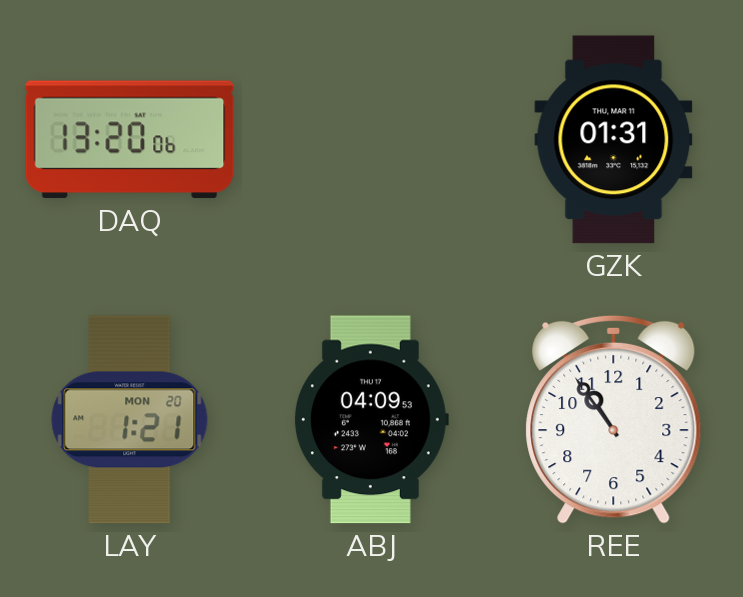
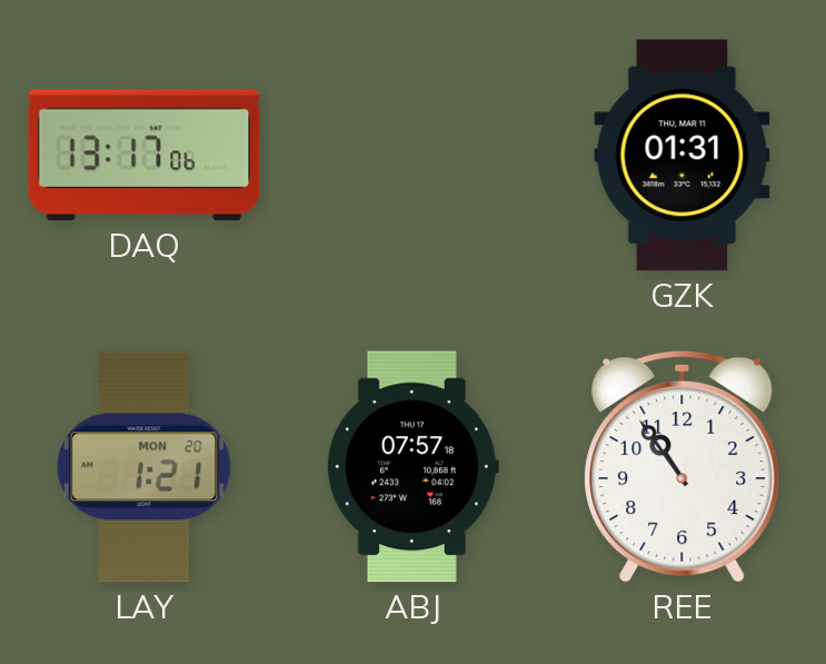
DAQ: 13:20 -> 13:17 (145, 156)
ABJ: 04:09 -> 07:57 (412, 467)
